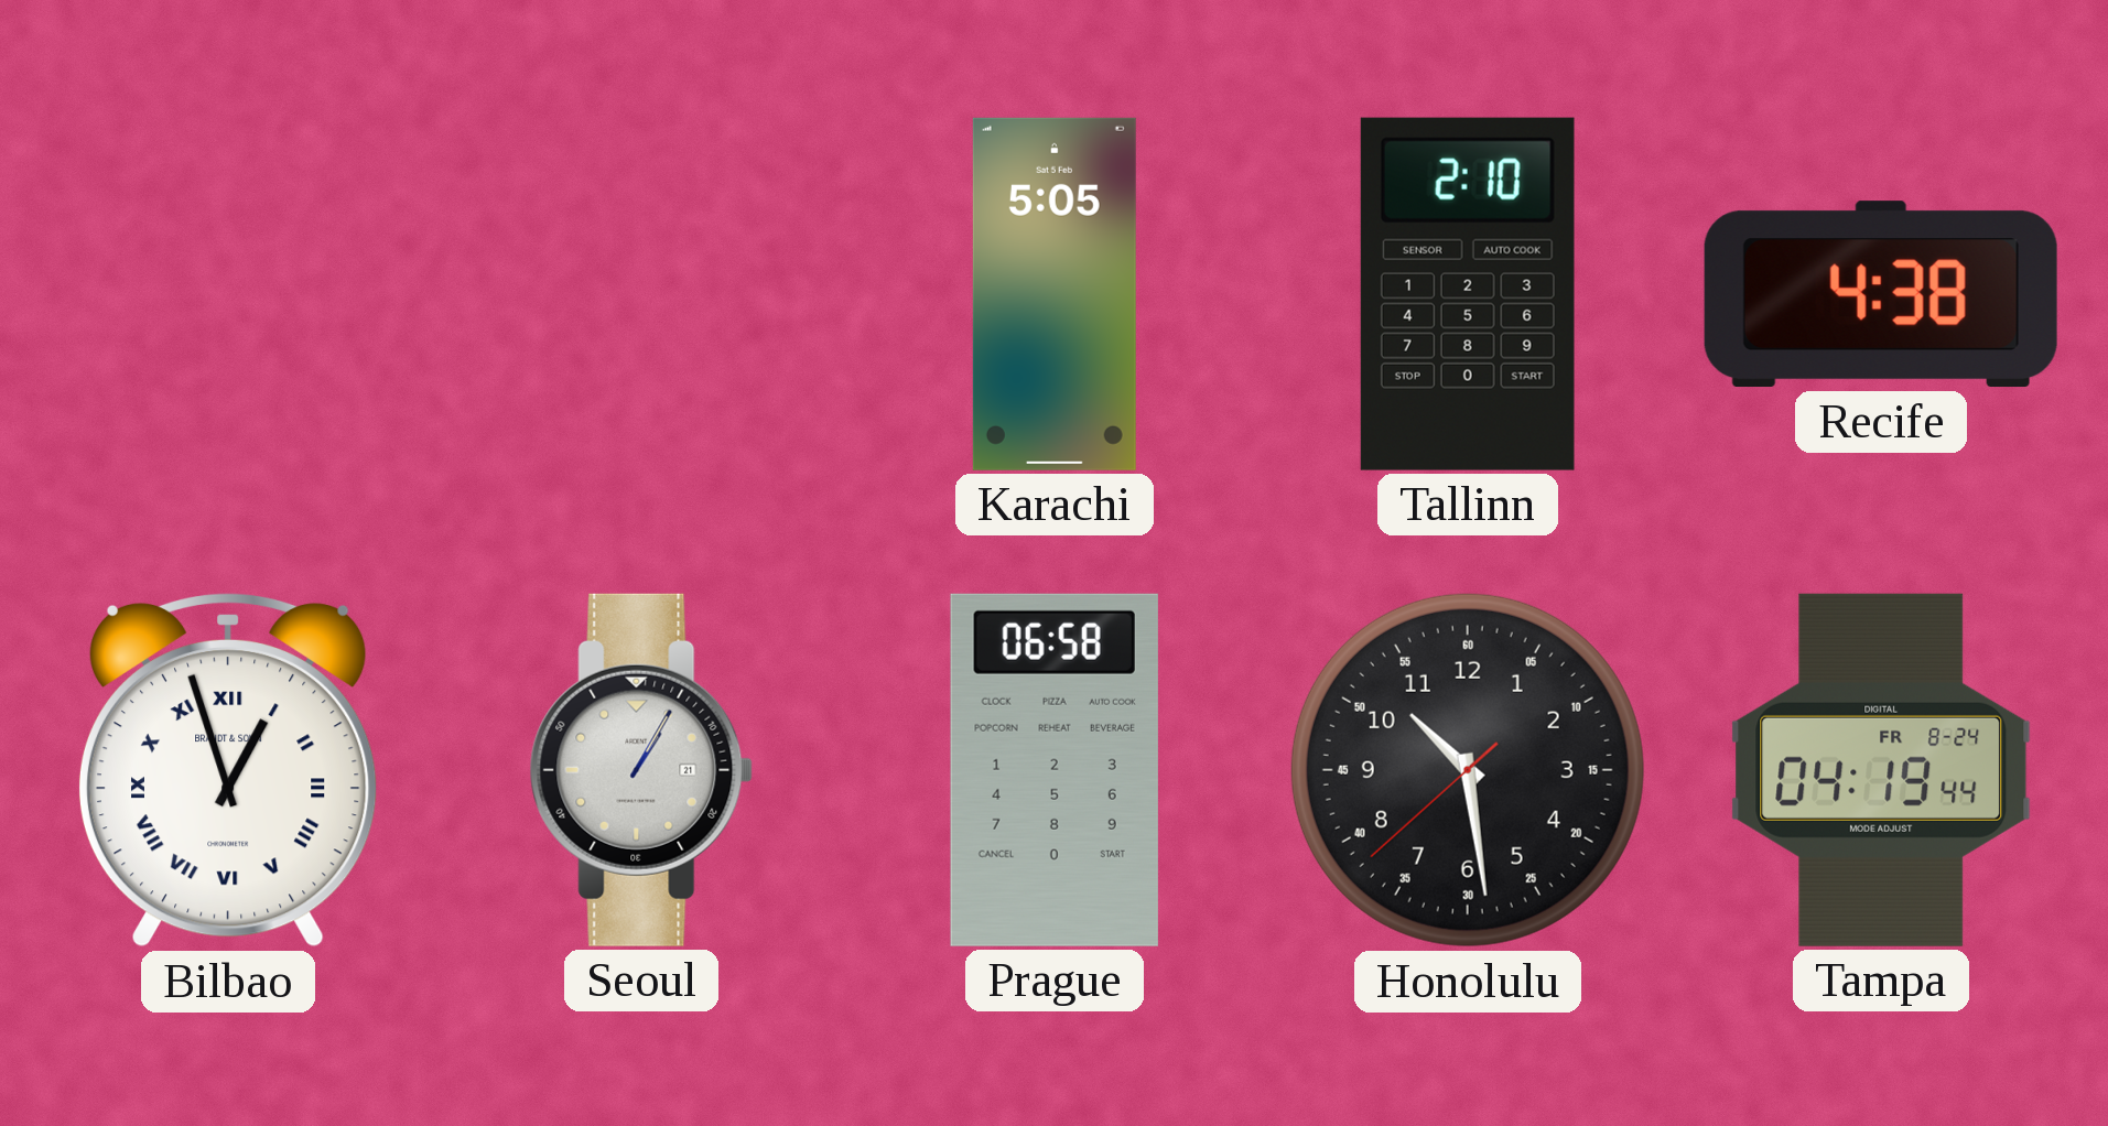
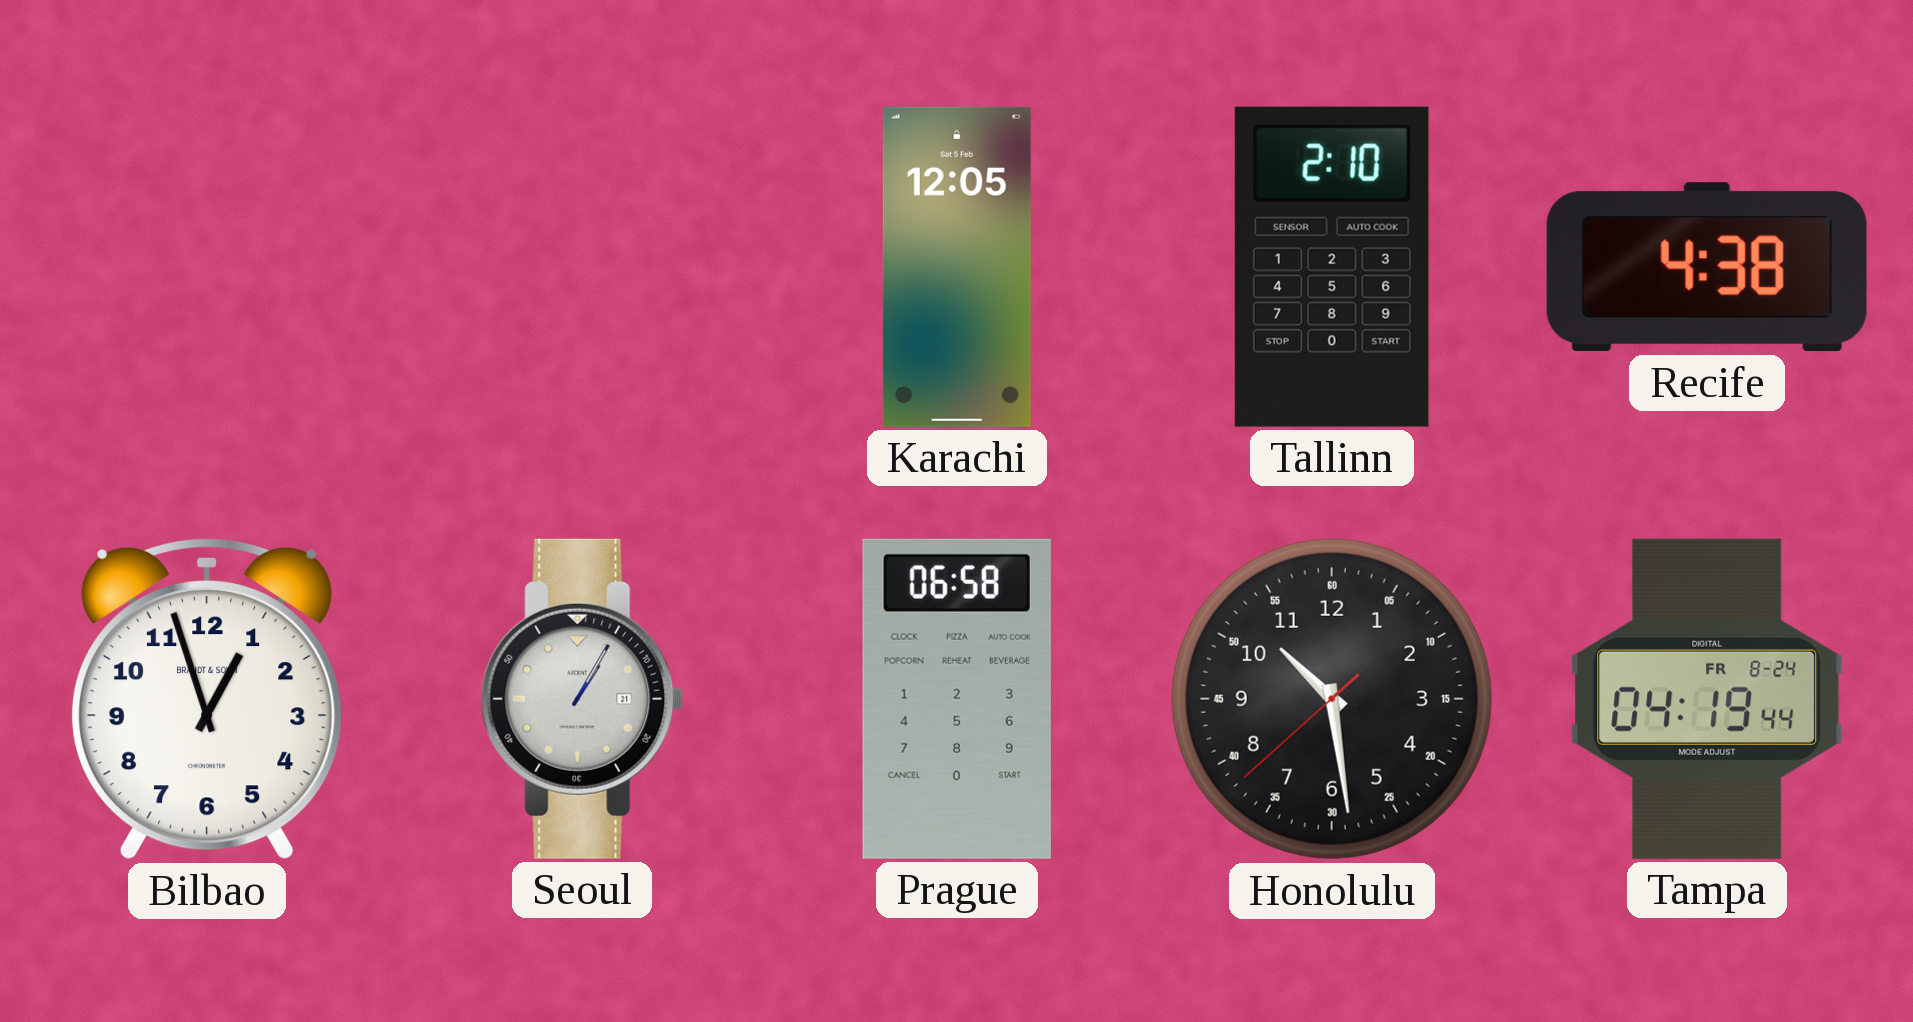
Karachi: 5:05 -> 12:05 (957, 267)
Bilbao numerals: Roman -> Arabic (207, 699)
